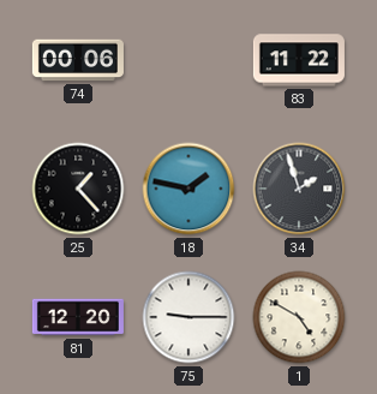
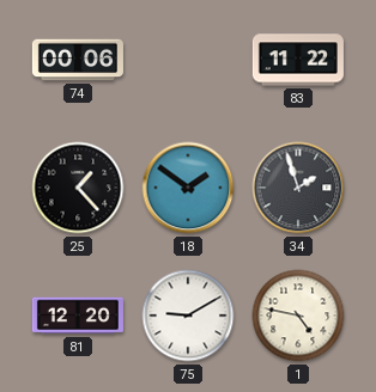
18: 1:47 -> 1:51 (188, 188)
75: 9:15 -> 9:10 (188, 316)
1: 4:50 -> 4:47 (298, 316)
